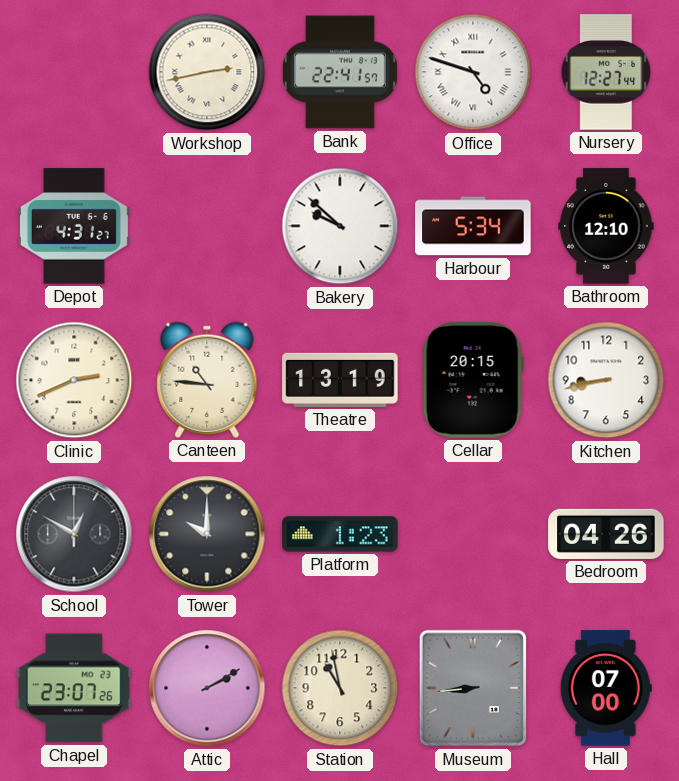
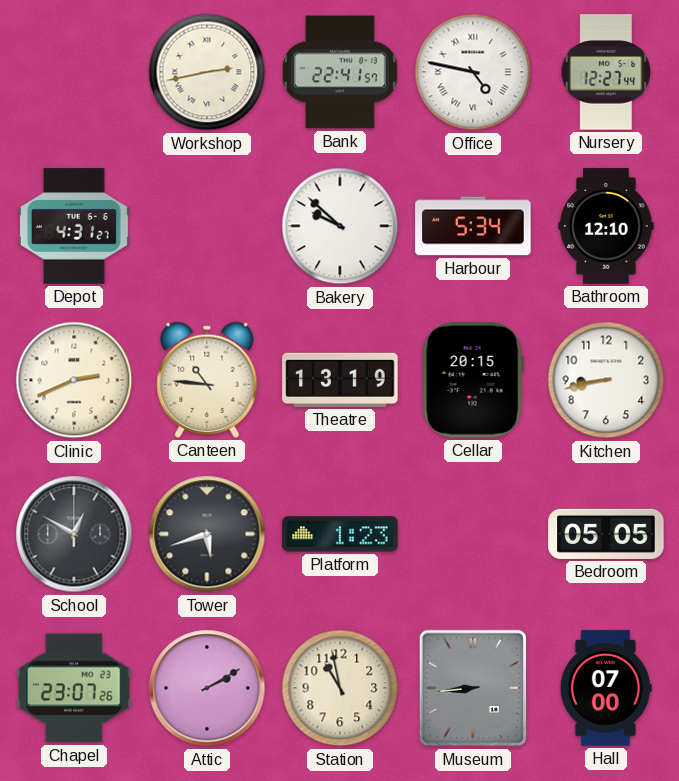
Office: 4:48 -> 4:47 (473, 72)
Tower: 10:00 -> 5:42 (207, 534)
Bedroom: 04:26 -> 05:05 (606, 534)
